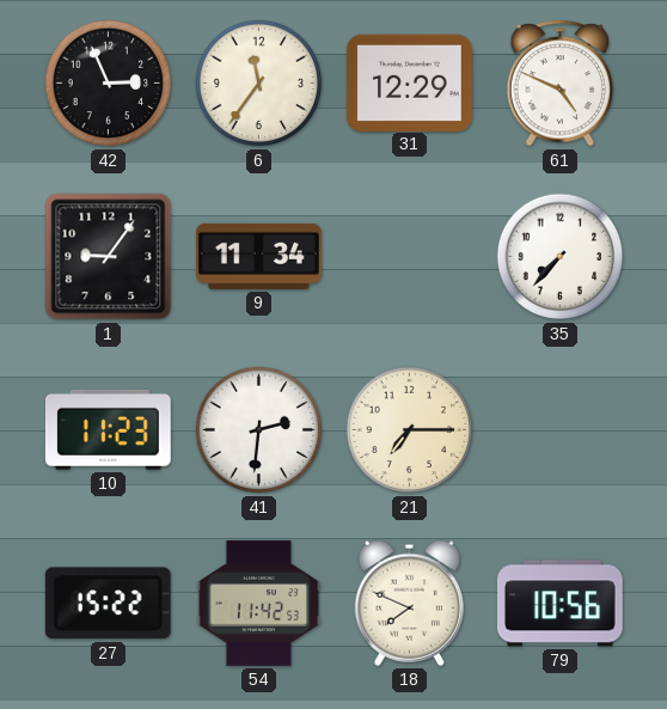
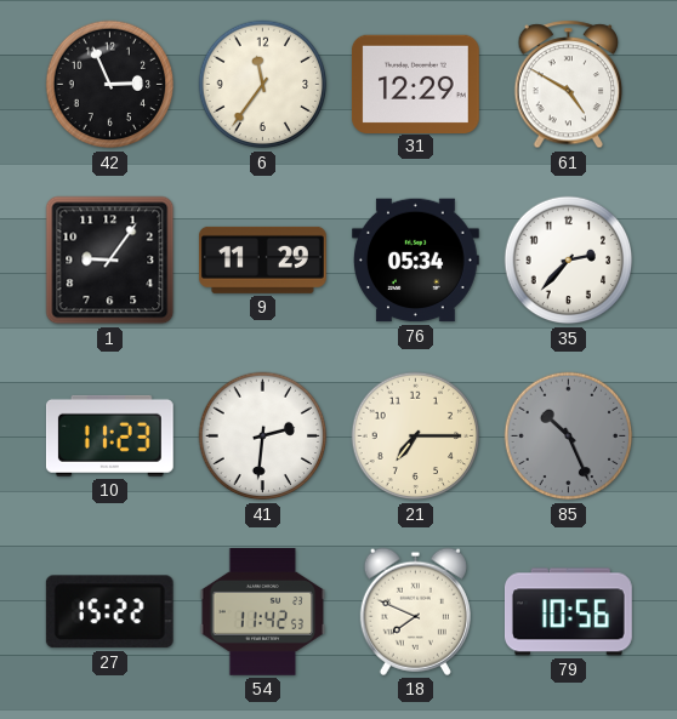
61: 4:49 -> 4:50 (569, 85)
9: 11:34 -> 11:29 (262, 259)
76: none -> 05:34 (416, 261)
35: 7:37 -> 2:37 (569, 261)
85: none -> 10:26 (569, 436)
